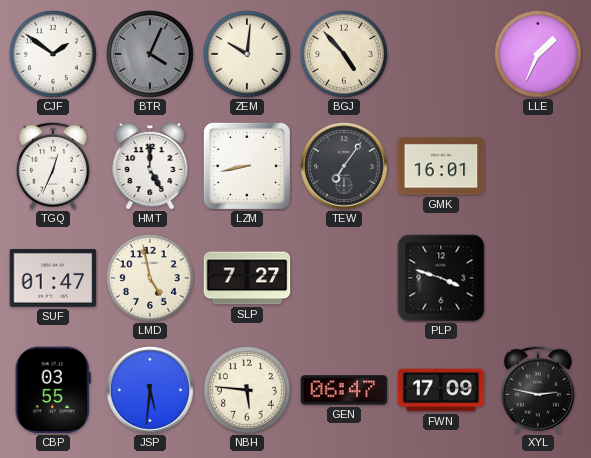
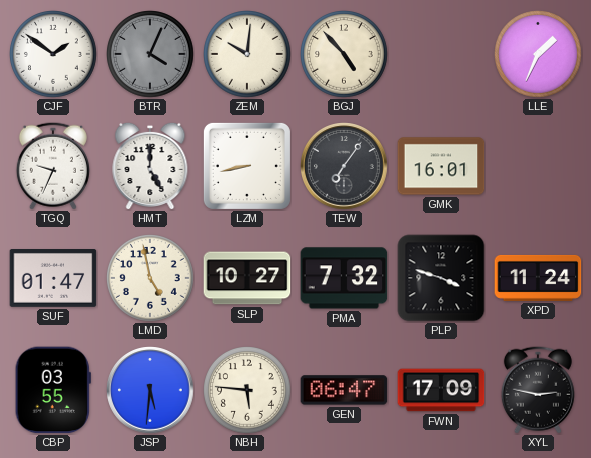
TGQ: 12:34 -> 9:34 (53, 166)
SLP: 7:27 -> 10:27 (247, 278)
PMA: none -> 7:32 (344, 278)
XPD: none -> 11:24 (538, 278)
